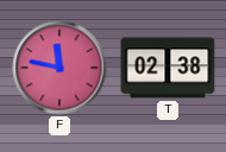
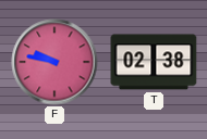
F: 11:47 -> 9:47 (54, 62)
